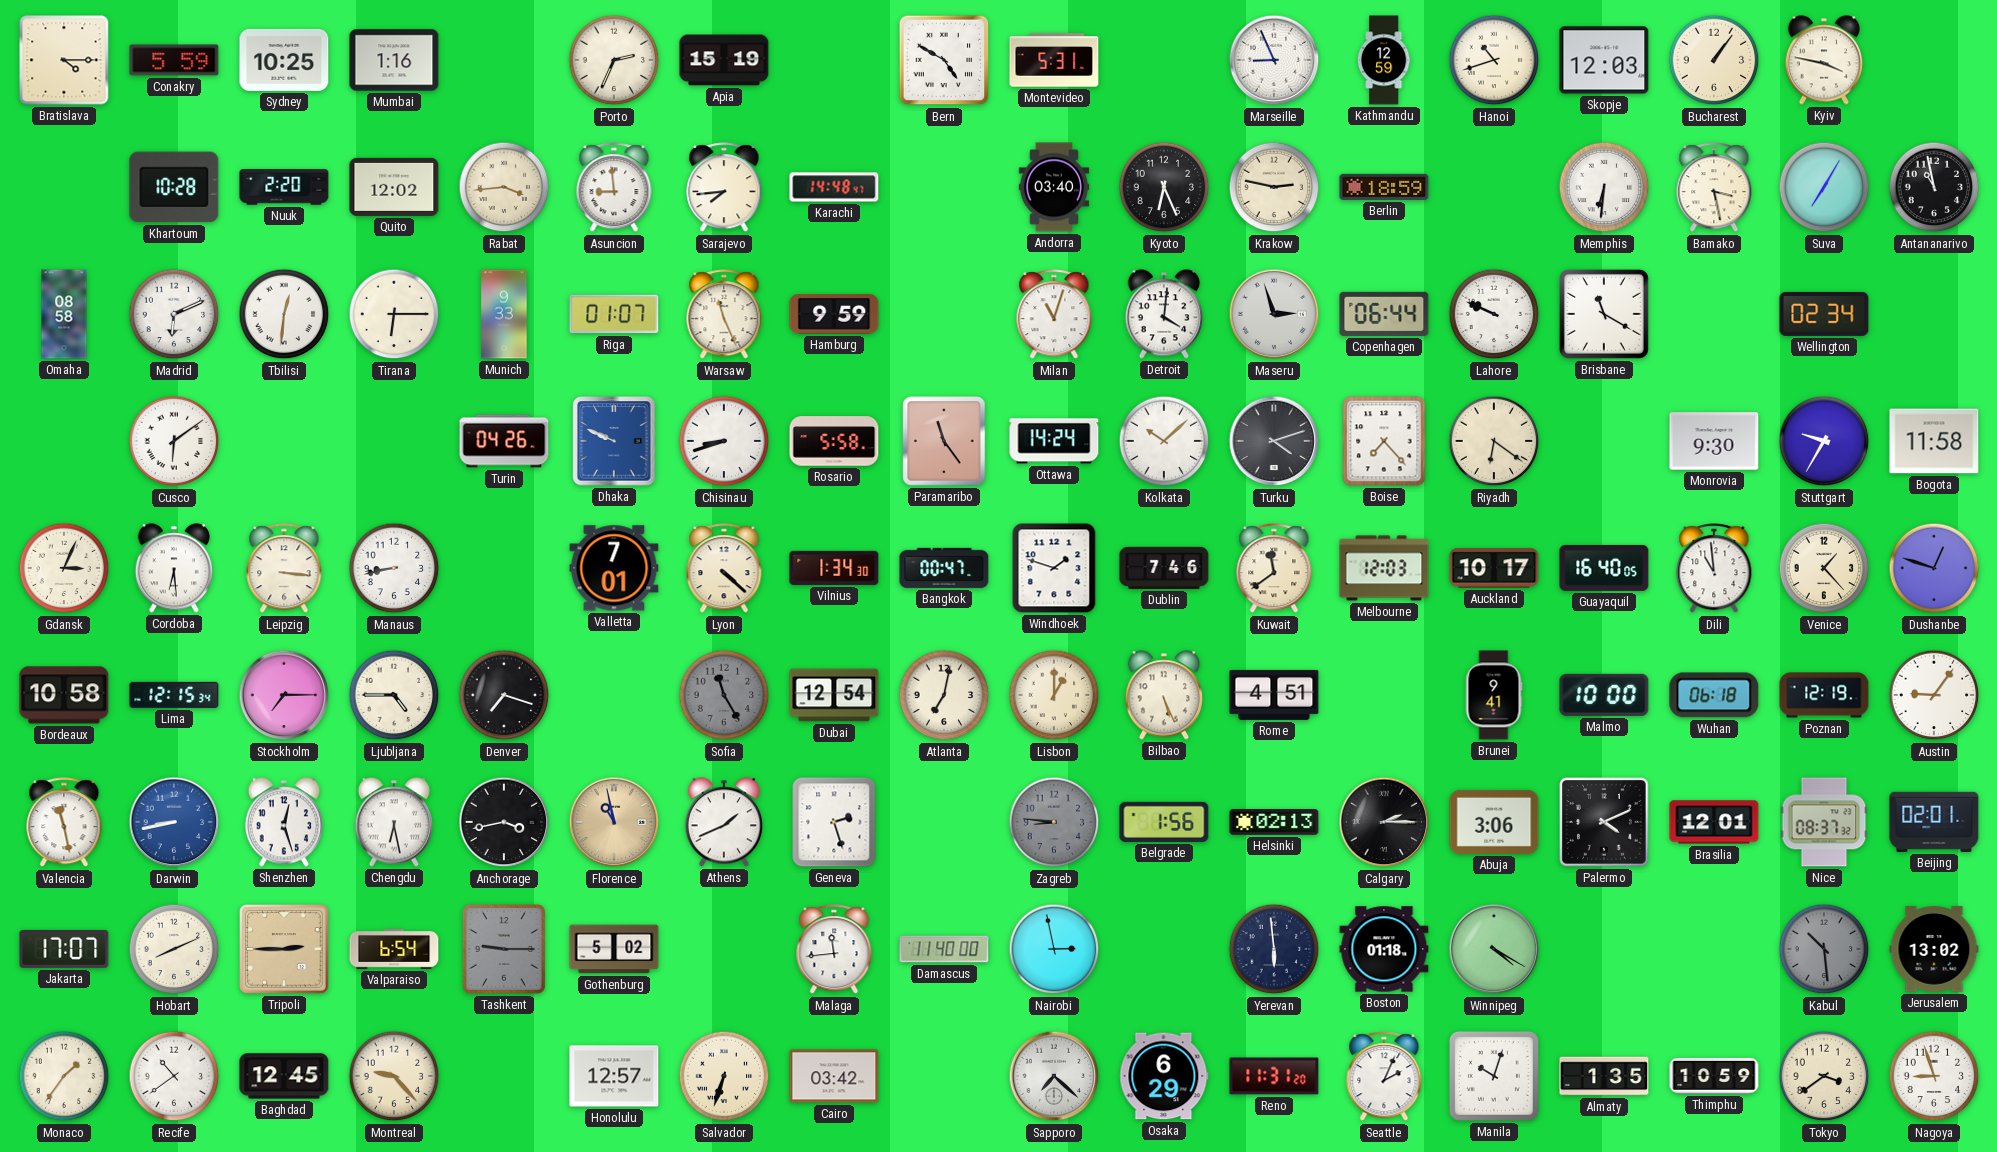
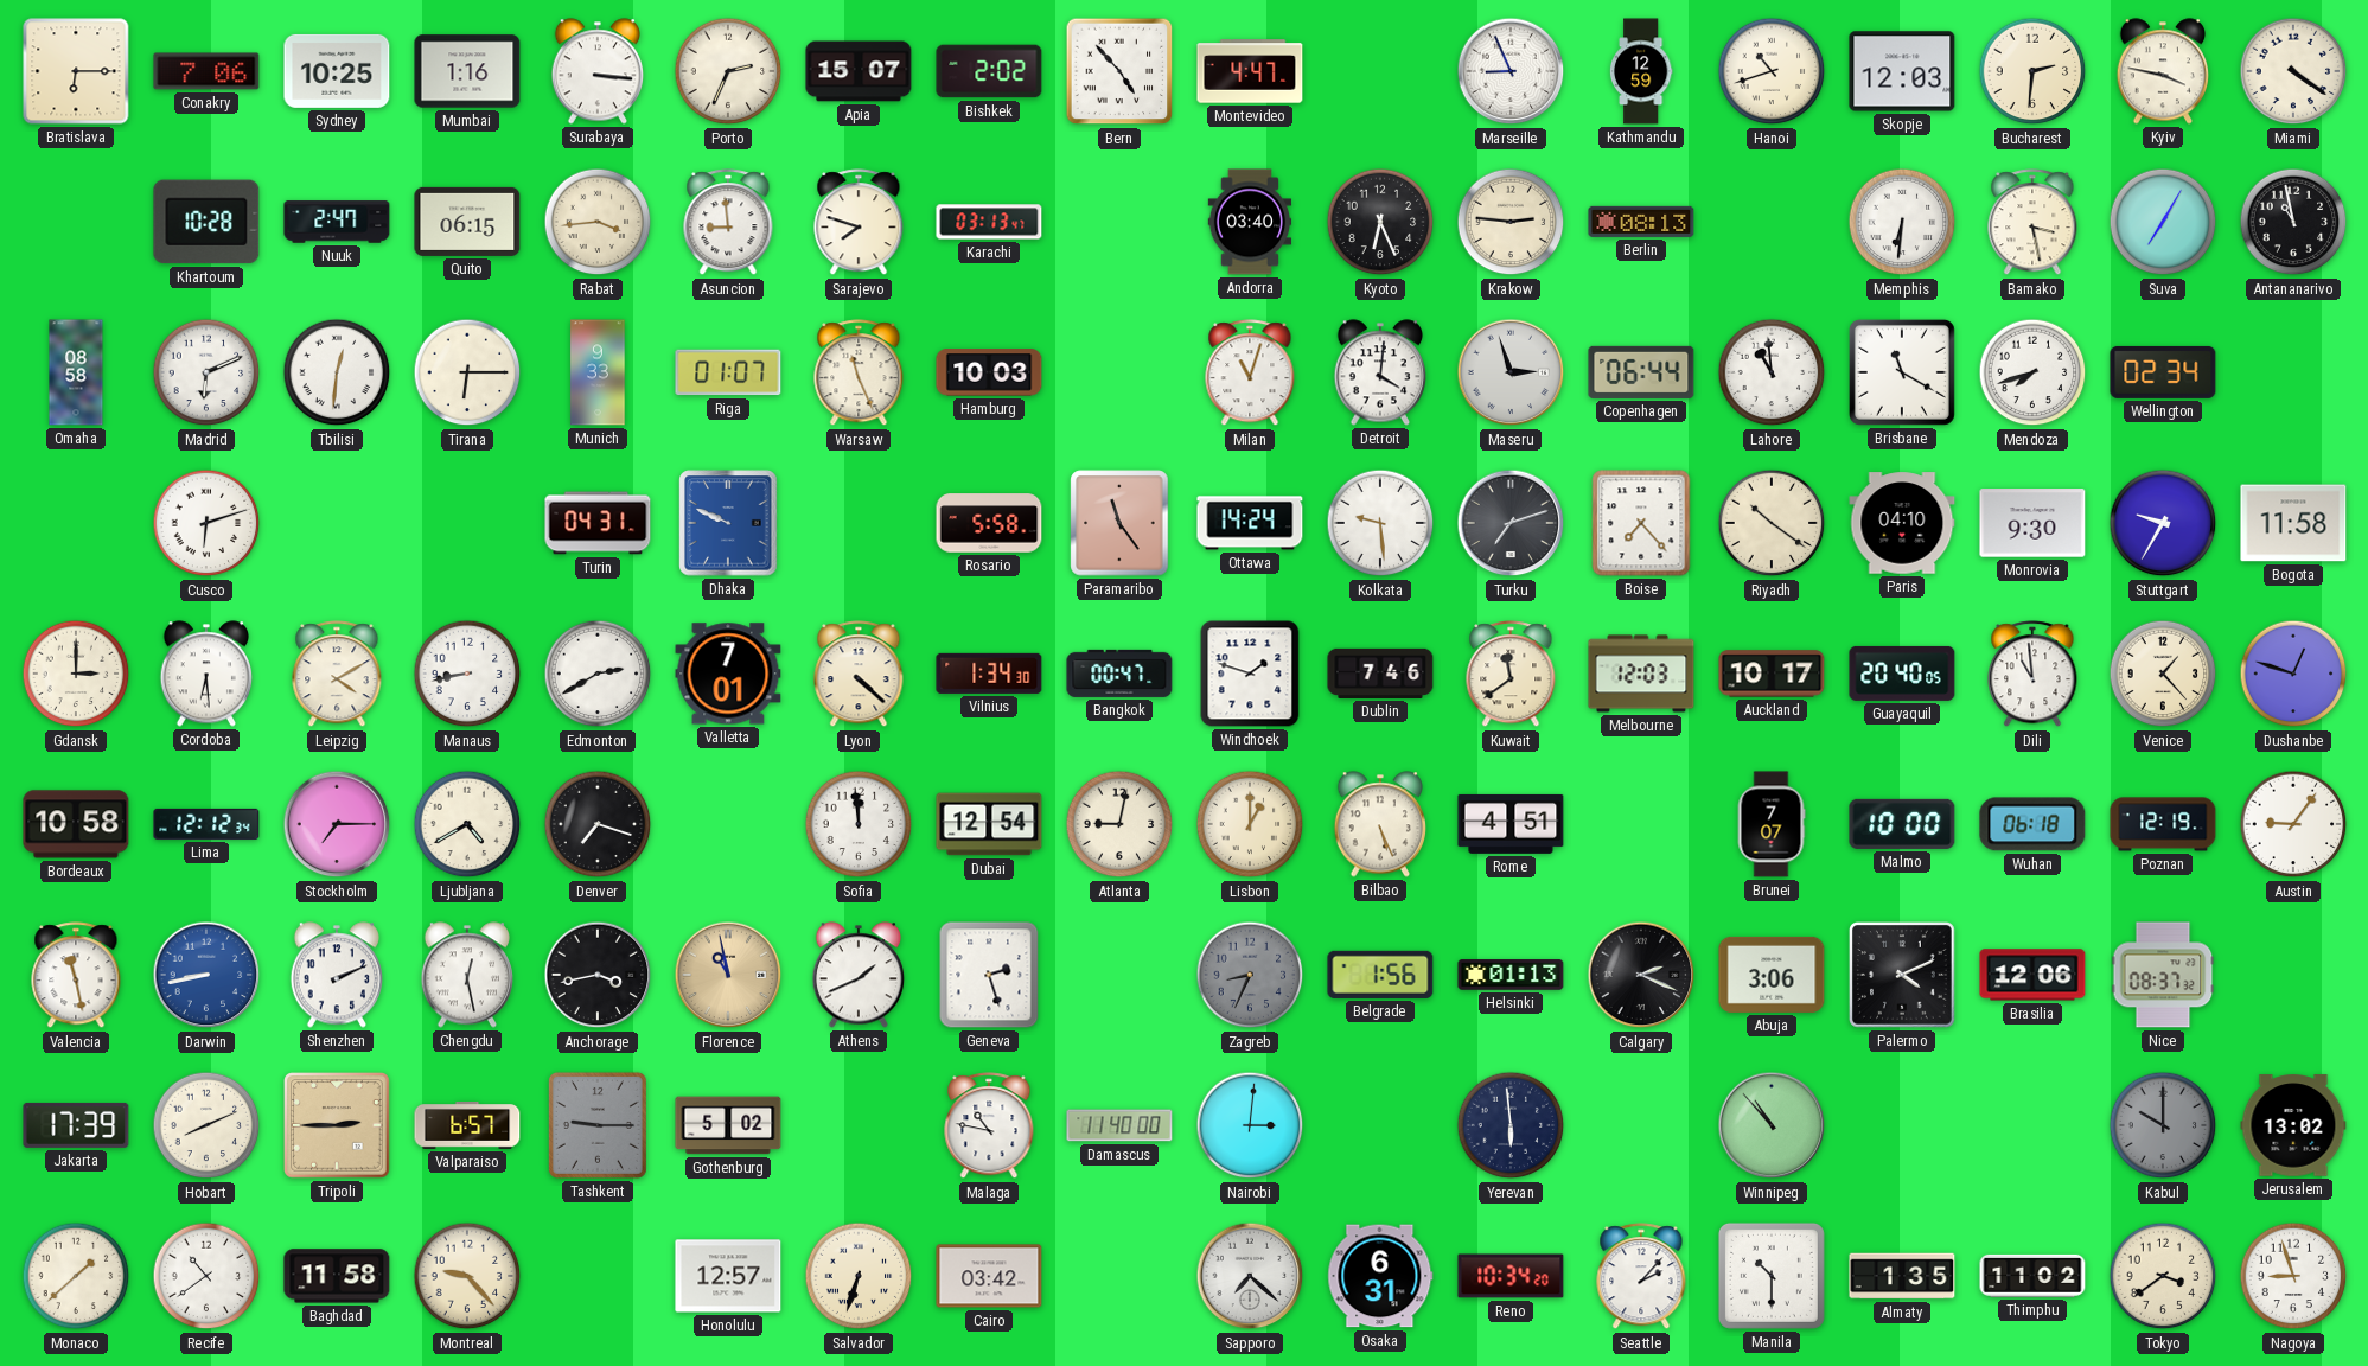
Bratislava: 4:15 -> 6:15 (76, 71)
Conakry: 5:59 -> 7:06 (206, 71)
Surabaya: none -> 3:16 (596, 71)
Apia: 15:19 -> 15:07 (859, 71)
Bishkek: none -> 2:02 (989, 71)
Bern: 4:50 -> 4:53 (1119, 71)
Montevideo: 5:31 -> 4:47 (1250, 71)
Bucharest: 1:06 -> 2:31 (2032, 71)
Miami: none -> 4:21 (2293, 71)
Nuuk: 2:20 -> 2:47 (337, 222)
Quito: 12:02 -> 06:15 (467, 222)
Sarajevo: 7:44 -> 7:48 (859, 223)
Karachi: 14:48 -> 03:13 (989, 222)
Krakow: 2:47 -> 2:46 (1511, 222)
Berlin: 18:59 -> 08:13 (1641, 222)
Hamburg: 9:59 -> 10:03 (989, 372)
Lahore: 9:49 -> 10:59 (1772, 372)
Mendoza: none -> 7:42 (2032, 372)
Cusco: 6:09 -> 6:12 (206, 523)
Turin: 04:26 -> 04:31 (598, 523)
Chisinau: 8:42 -> none (724, 441)
Kolkata: 10:08 -> 9:29 (1380, 523)
Turku: 4:12 -> 7:12 (1511, 523)
Riyadh: 6:21 -> 10:21 (1772, 523)
Paris: none -> 04:10 (1902, 523)
Gdansk: 3:04 -> 3:00 (76, 674)
Leipzig: 3:16 -> 4:10 (337, 675)
Edmonton: none -> 2:40 (598, 674)
Guayaquil: 16:40 -> 20:40 (1902, 674)
Lima: 12:15 -> 12:12 (206, 824)
Ljubljana: 4:45 -> 4:40 (467, 824)
Sofia: 11:25 -> 11:59 (859, 824)
Sofia dial: grey -> white (859, 824)
Atlanta: 7:02 -> 9:02 (1119, 824)
Brunei: 9:41 -> 7:07 (1772, 824)
Shenzhen: 12:27 -> 2:11 (336, 975)
Chengdu: 6:28 -> 12:28 (466, 975)
Zagreb: 8:46 -> 8:34 (1250, 975)
Helsinki: 02:13 -> 01:13 (1511, 975)
Calgary: 2:15 -> 2:19 (1641, 975)
Brasilia: 12:01 -> 12:06 (2032, 975)
Beijing: 02:01 -> none (1934, 822)
Jakarta: 17:07 -> 17:39 (76, 1125)
Valparaiso: 6:54 -> 6:57 (467, 1126)
Malaga: 11:44 -> 10:47 (989, 1126)
Nairobi: 2:58 -> 3:01 (1250, 1125)
Boston: 01:18 -> none (1384, 949)
Winnipeg: 4:20 -> 10:53 (1772, 1125)
Kabul: 10:29 -> 10:00 (2163, 1125)
Monaco: 1:36 -> 1:38 (76, 1276)
Baghdad: 12:45 -> 11:58 (337, 1276)
Osaka: 6:29 -> 6:31 (1380, 1276)
Reno: 11:31 -> 10:34 (1511, 1276)
Seattle: 2:04 -> 2:07 (1641, 1277)
Manila: 10:03 -> 10:30 (1772, 1276)
Thimphu: 10:59 -> 11:02 (2032, 1276)
